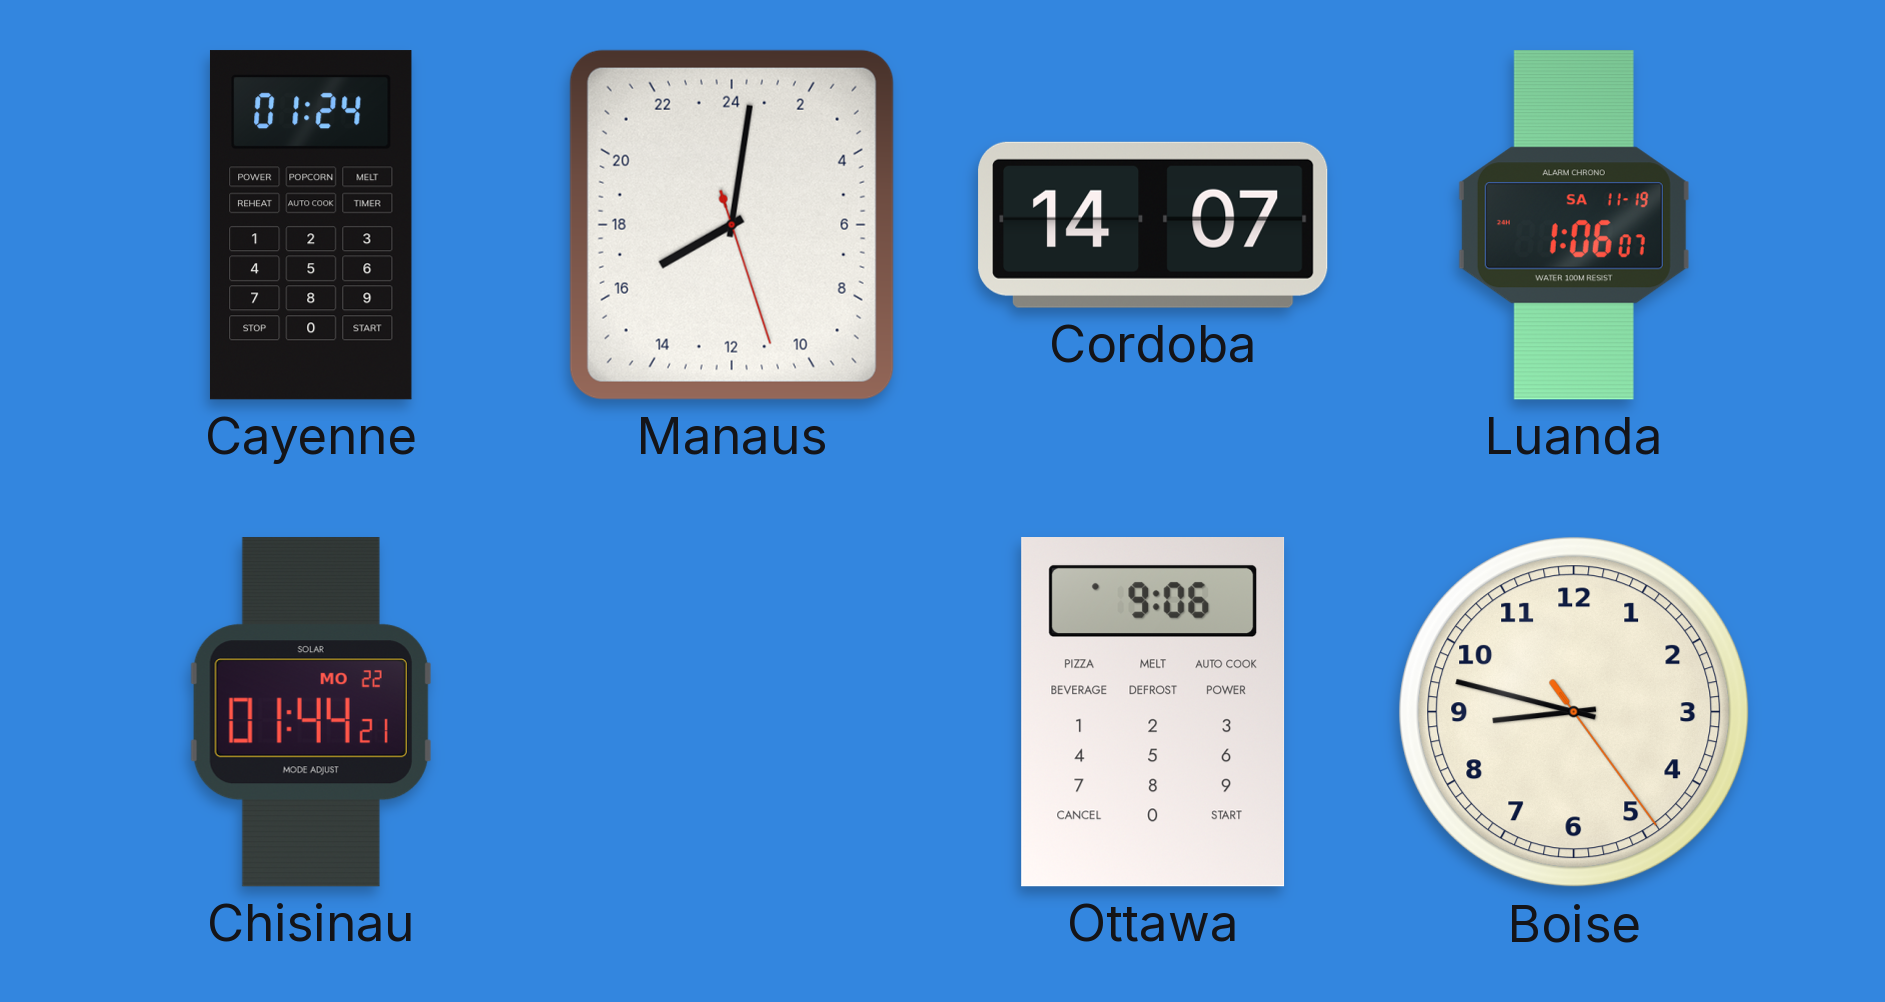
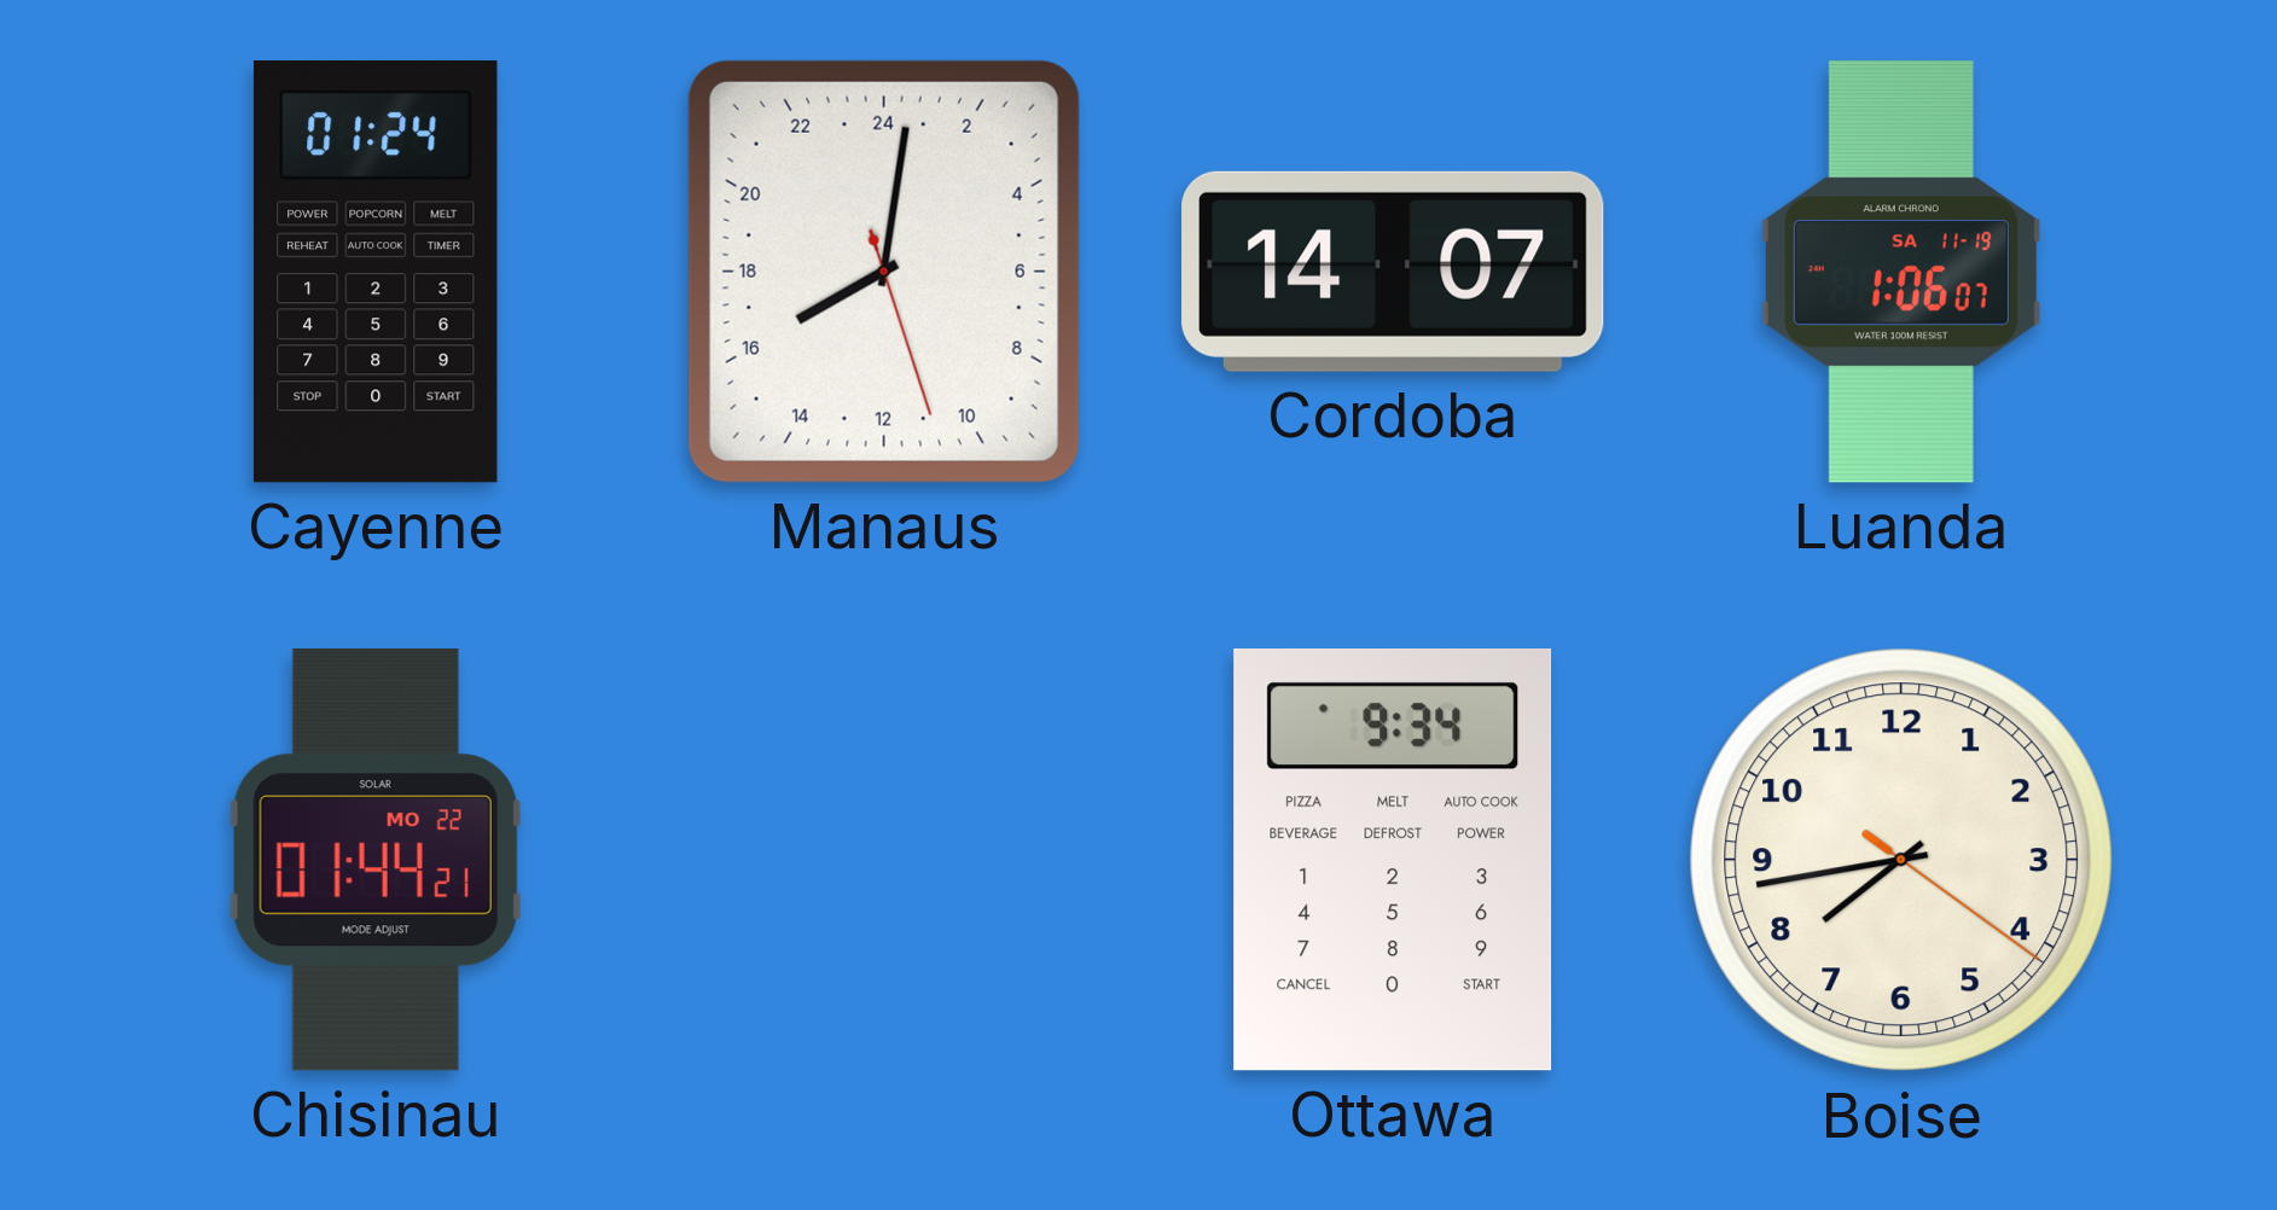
Ottawa: 9:06 -> 9:34 (1393, 861)
Boise: 8:47 -> 7:43 (1901, 860)
